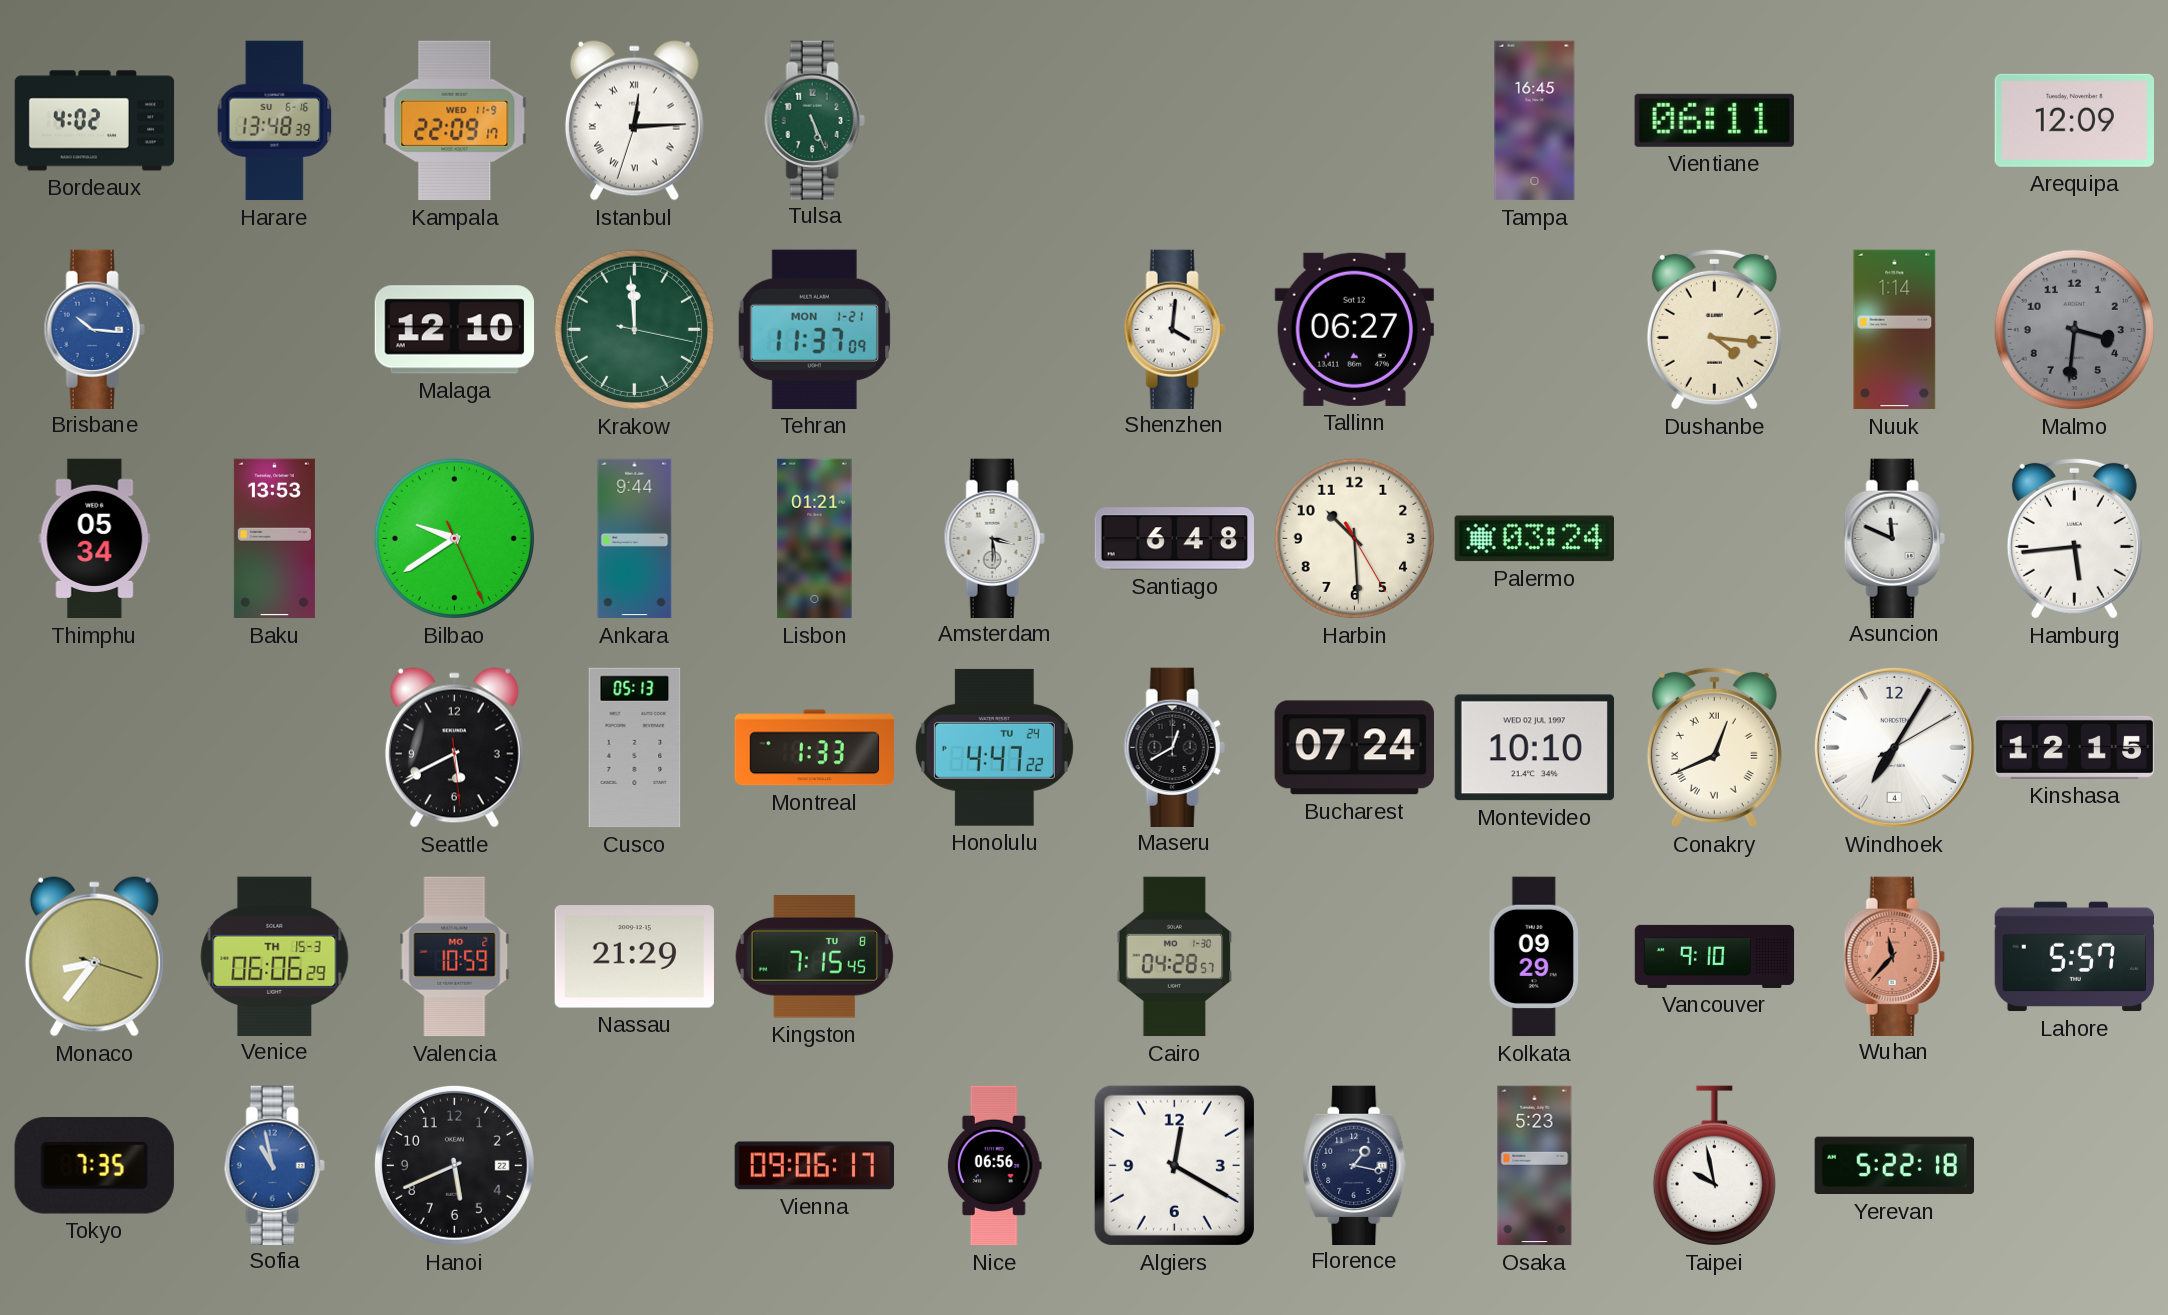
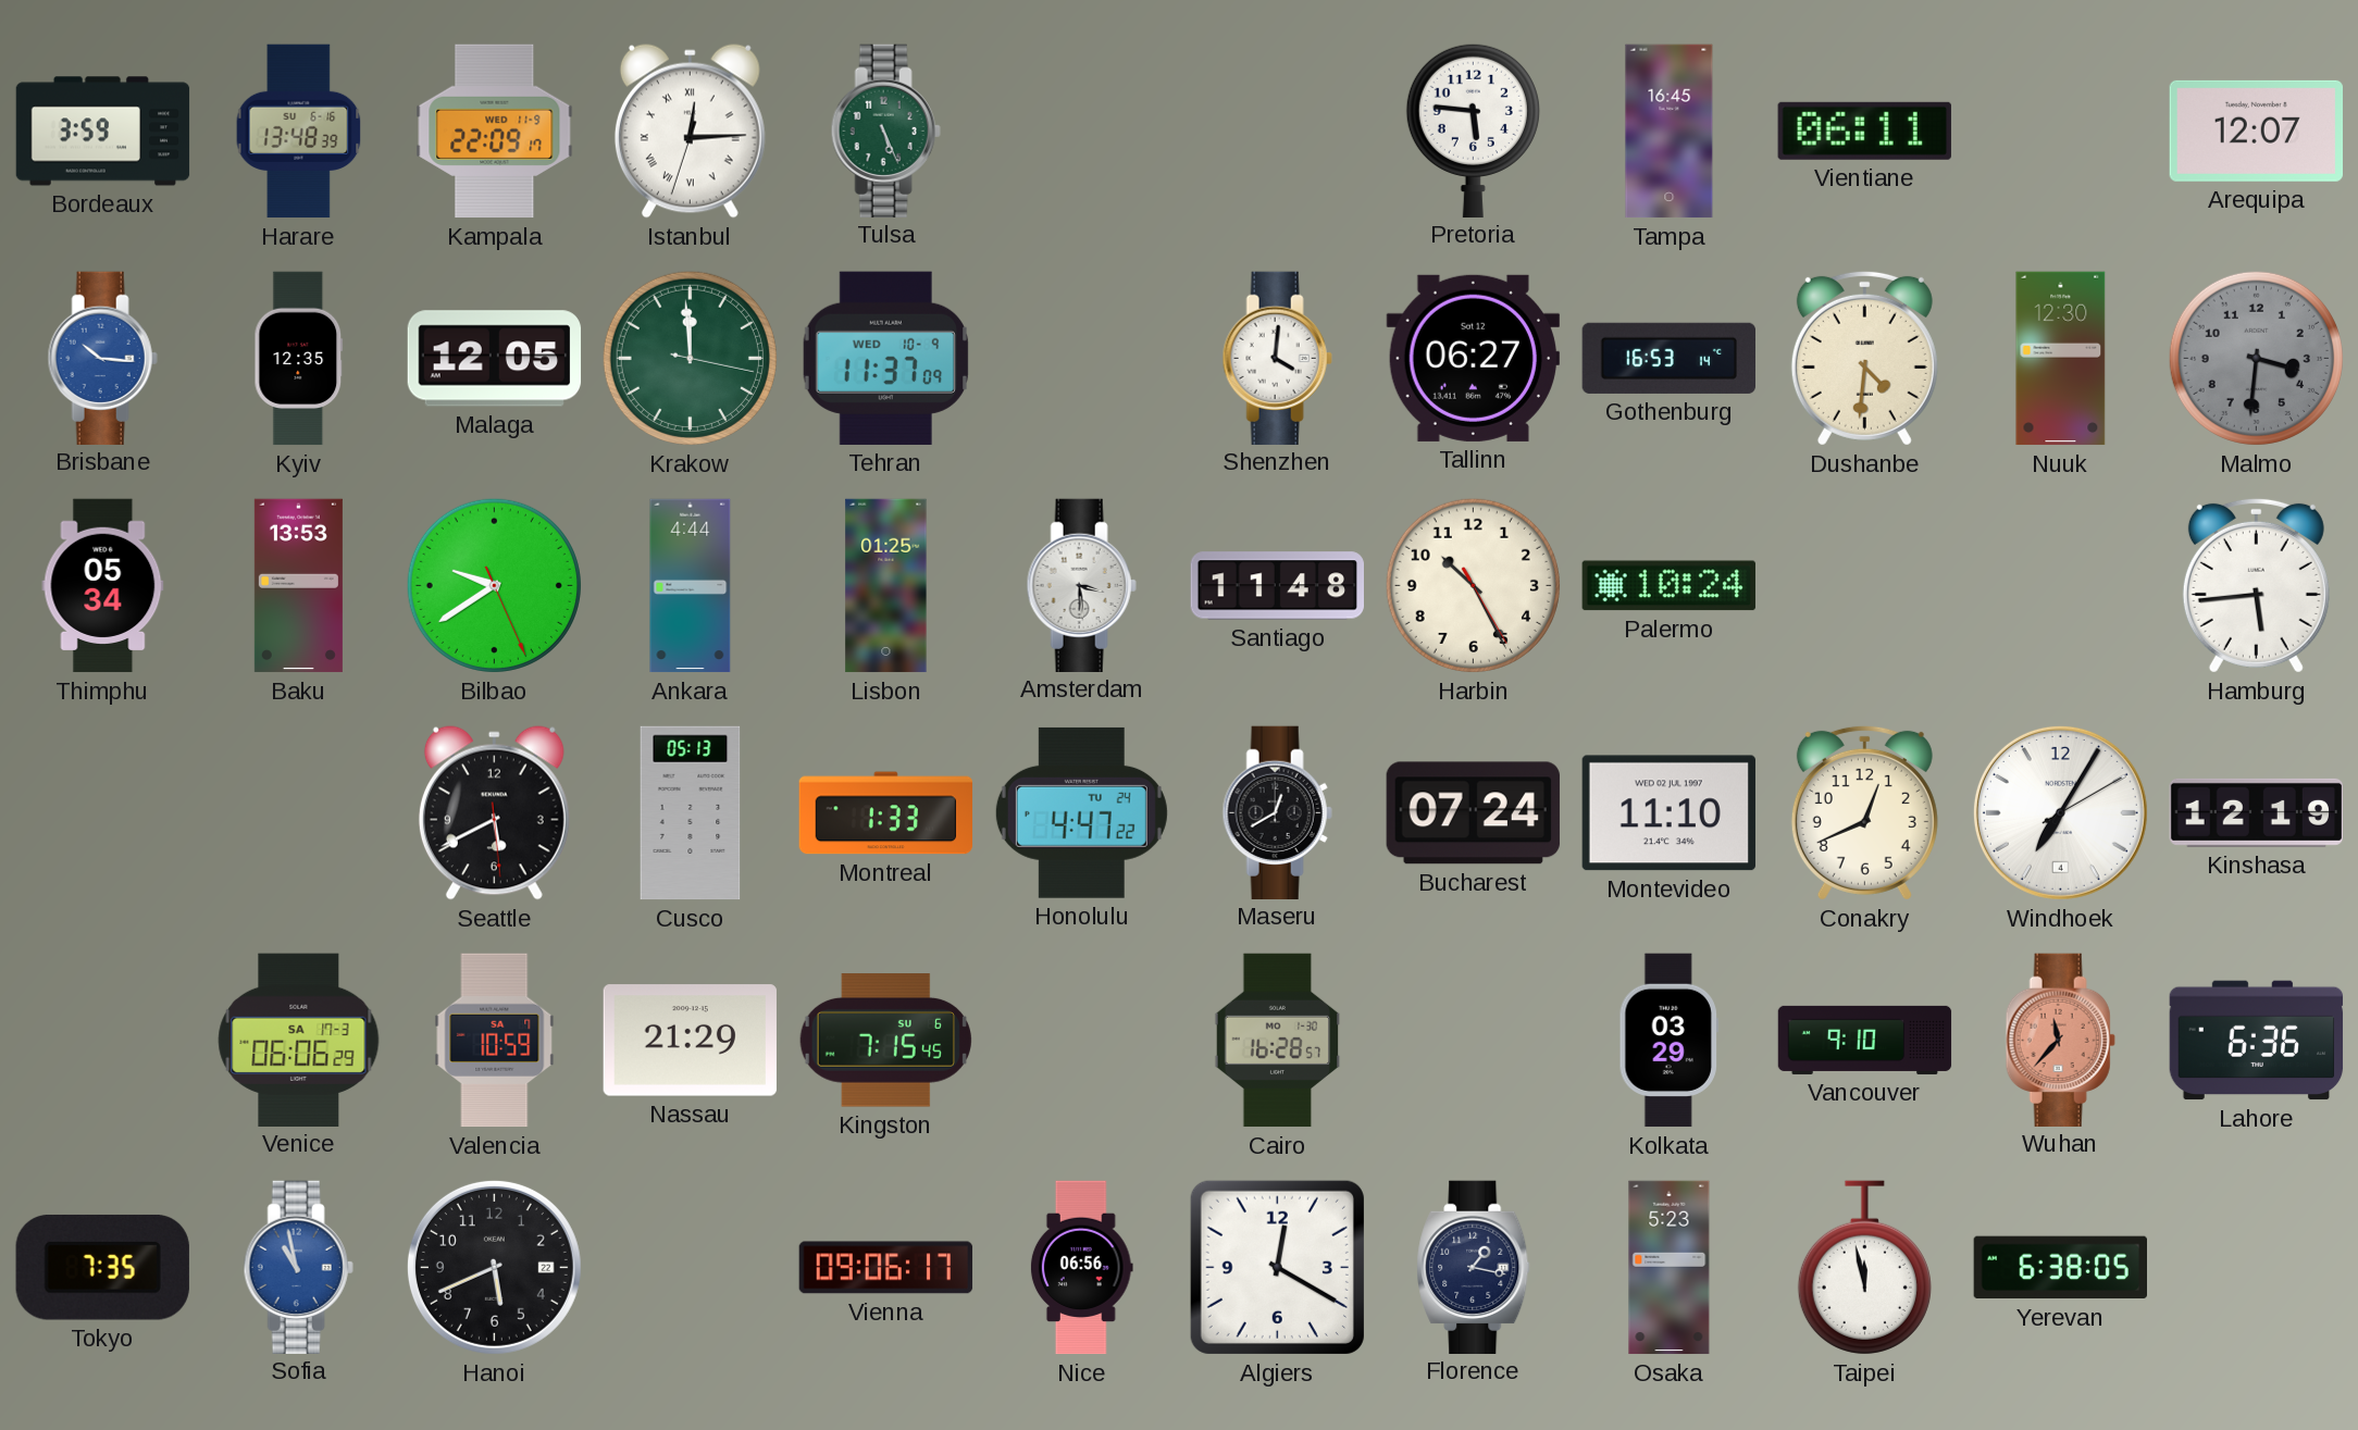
Bordeaux: 4:02 -> 3:59 (103, 132)
Pretoria: none -> 5:46 (1473, 129)
Arequipa: 12:09 -> 12:07 (2256, 130)
Kyiv: none -> 12:35 (299, 359)
Malaga: 12:10 -> 12:05 (495, 359)
Tehran date: MON 1-21 -> WED 10-9 (885, 358)
Gothenburg: none -> 16:53 (1668, 358)
Dushanbe: 4:16 -> 4:31 (1864, 358)
Nuuk: 1:14 -> 12:30 (2061, 359)
Ankara: 9:44 -> 4:44 (691, 586)
Lisbon: 01:21 -> 01:25 (886, 586)
Santiago: 6:48 -> 11:48 (1277, 586)
Harbin: 10:29 -> 10:25 (1473, 585)
Palermo: 03:24 -> 10:24 (1668, 586)
Asuncion: 11:49 -> none (1894, 538)
Montevideo: 10:10 -> 11:10 (1668, 813)
Conakry numerals: Roman -> Arabic (1864, 812)
Kinshasa: 12:15 -> 12:19 (2257, 812)
Monaco: 8:36 -> none (94, 957)
Venice date: TH 15-3 -> SA 17-3 (299, 1040)
Valencia date: MO 2 -> SA 7 (495, 1041)
Kingston date: TU 8 -> SU 6 (885, 1041)
Cairo: 04:28 -> 16:28 (1278, 1041)
Kolkata: 09:29 -> 03:29 (1668, 1041)
Lahore: 5:57 -> 6:36 (2257, 1041)
Taipei: 9:58 -> 11:58 (1864, 1268)
Yerevan: 5:22 -> 6:38 (2060, 1268)
